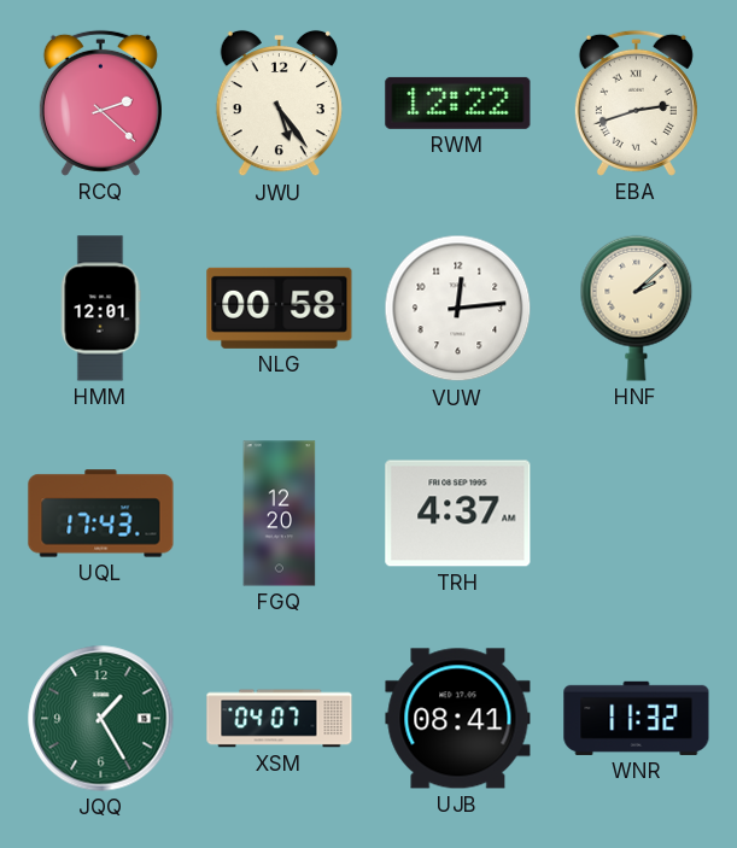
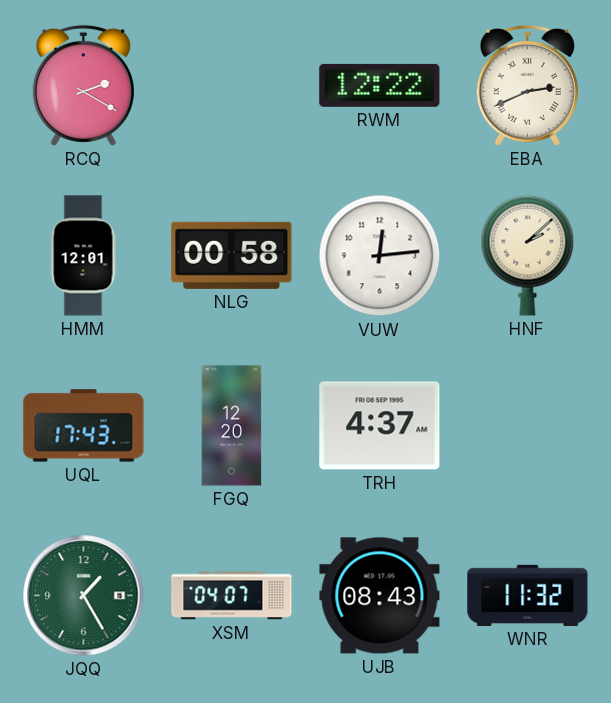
RCQ: 2:22 -> 2:20 (83, 85)
JWU: 5:24 -> none (279, 104)
EBA: 2:42 -> 2:41 (527, 85)
UJB: 08:41 -> 08:43 (380, 596)
